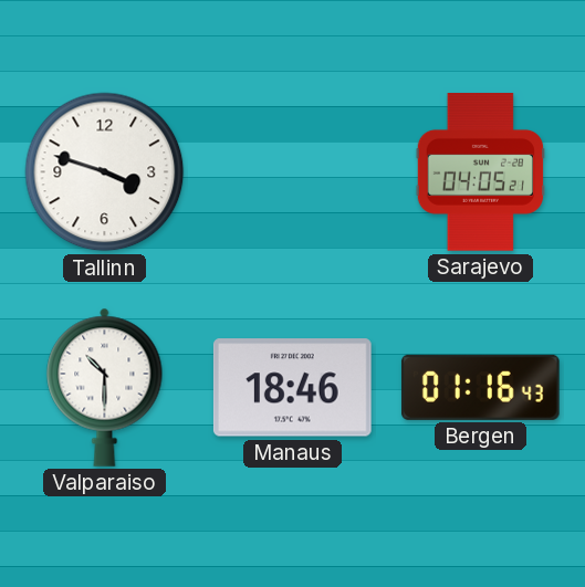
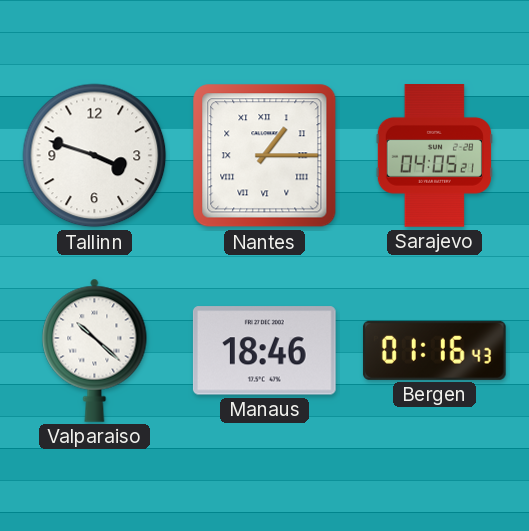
Nantes: none -> 1:15 (265, 156)
Valparaiso: 10:30 -> 10:22 (95, 350)
